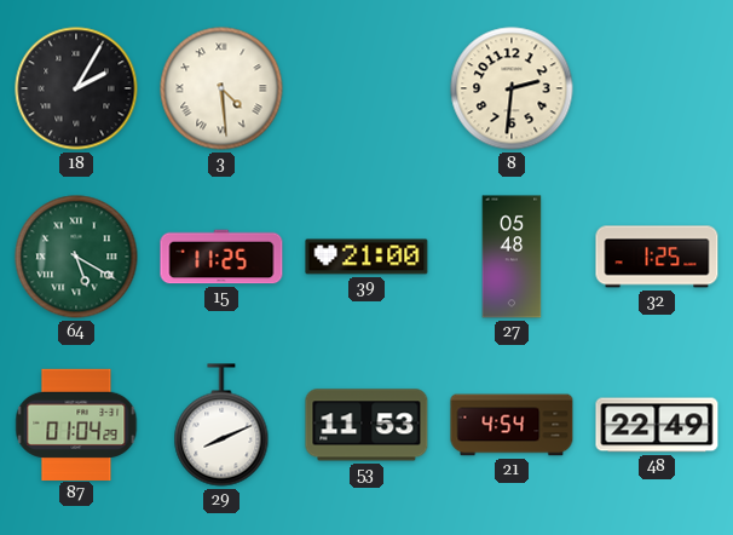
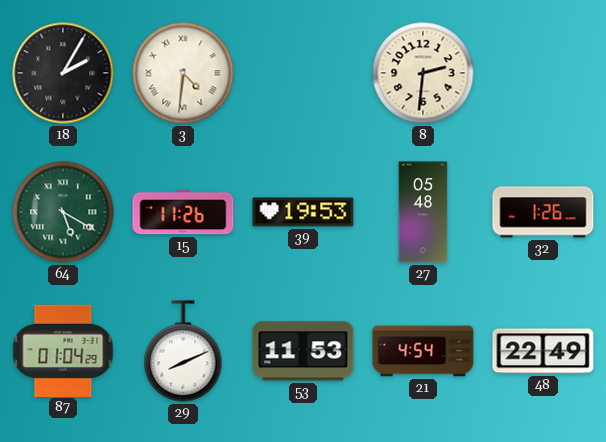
3: 4:29 -> 4:31 (183, 73)
15: 11:25 -> 11:26 (183, 212)
39: 21:00 -> 19:53 (303, 212)
32: 1:25 -> 1:26 (543, 212)
